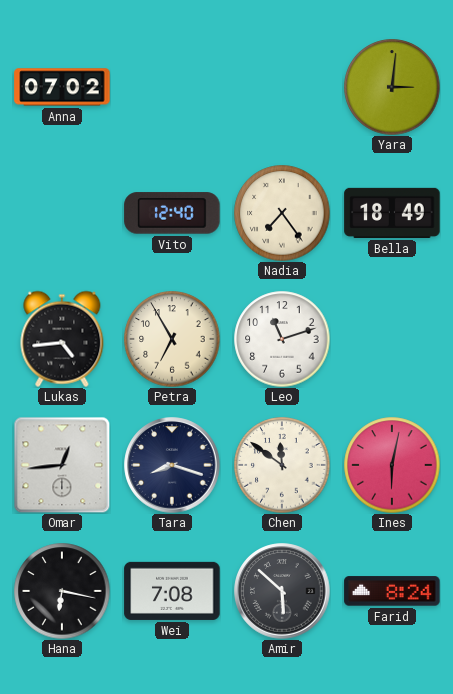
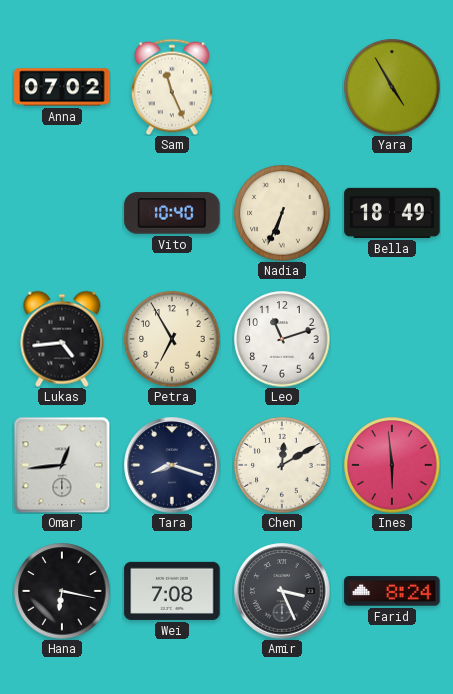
Sam: none -> 11:26 (172, 87)
Yara: 3:01 -> 4:55 (392, 87)
Vito: 12:40 -> 10:40 (172, 213)
Nadia: 7:24 -> 6:34 (282, 213)
Chen: 11:51 -> 12:10 (282, 465)
Ines: 6:02 -> 5:59 (392, 465)
Amir: 5:52 -> 3:26 (282, 591)
